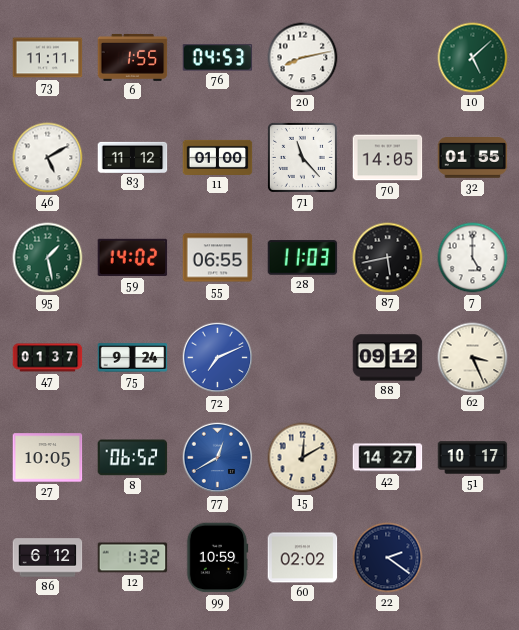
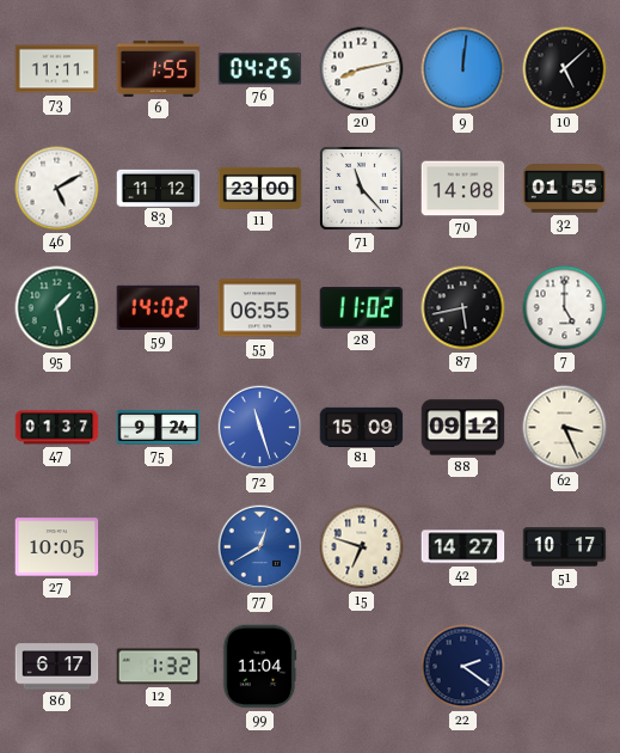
76: 04:53 -> 04:25 (260, 69)
9: none -> 12:01 (464, 69)
10 dial: green -> black (565, 69)
11: 01:00 -> 23:00 (260, 188)
70: 14:05 -> 14:08 (464, 189)
28: 11:03 -> 11:02 (362, 308)
72: 7:11 -> 11:27 (260, 428)
81: none -> 15:09 (362, 427)
8: 06:52 -> none (133, 458)
15: 12:10 -> 6:48 (362, 547)
86: 6:12 -> 6:17 (57, 667)
99: 10:59 -> 11:04 (259, 667)
60: 02:02 -> none (303, 558)
